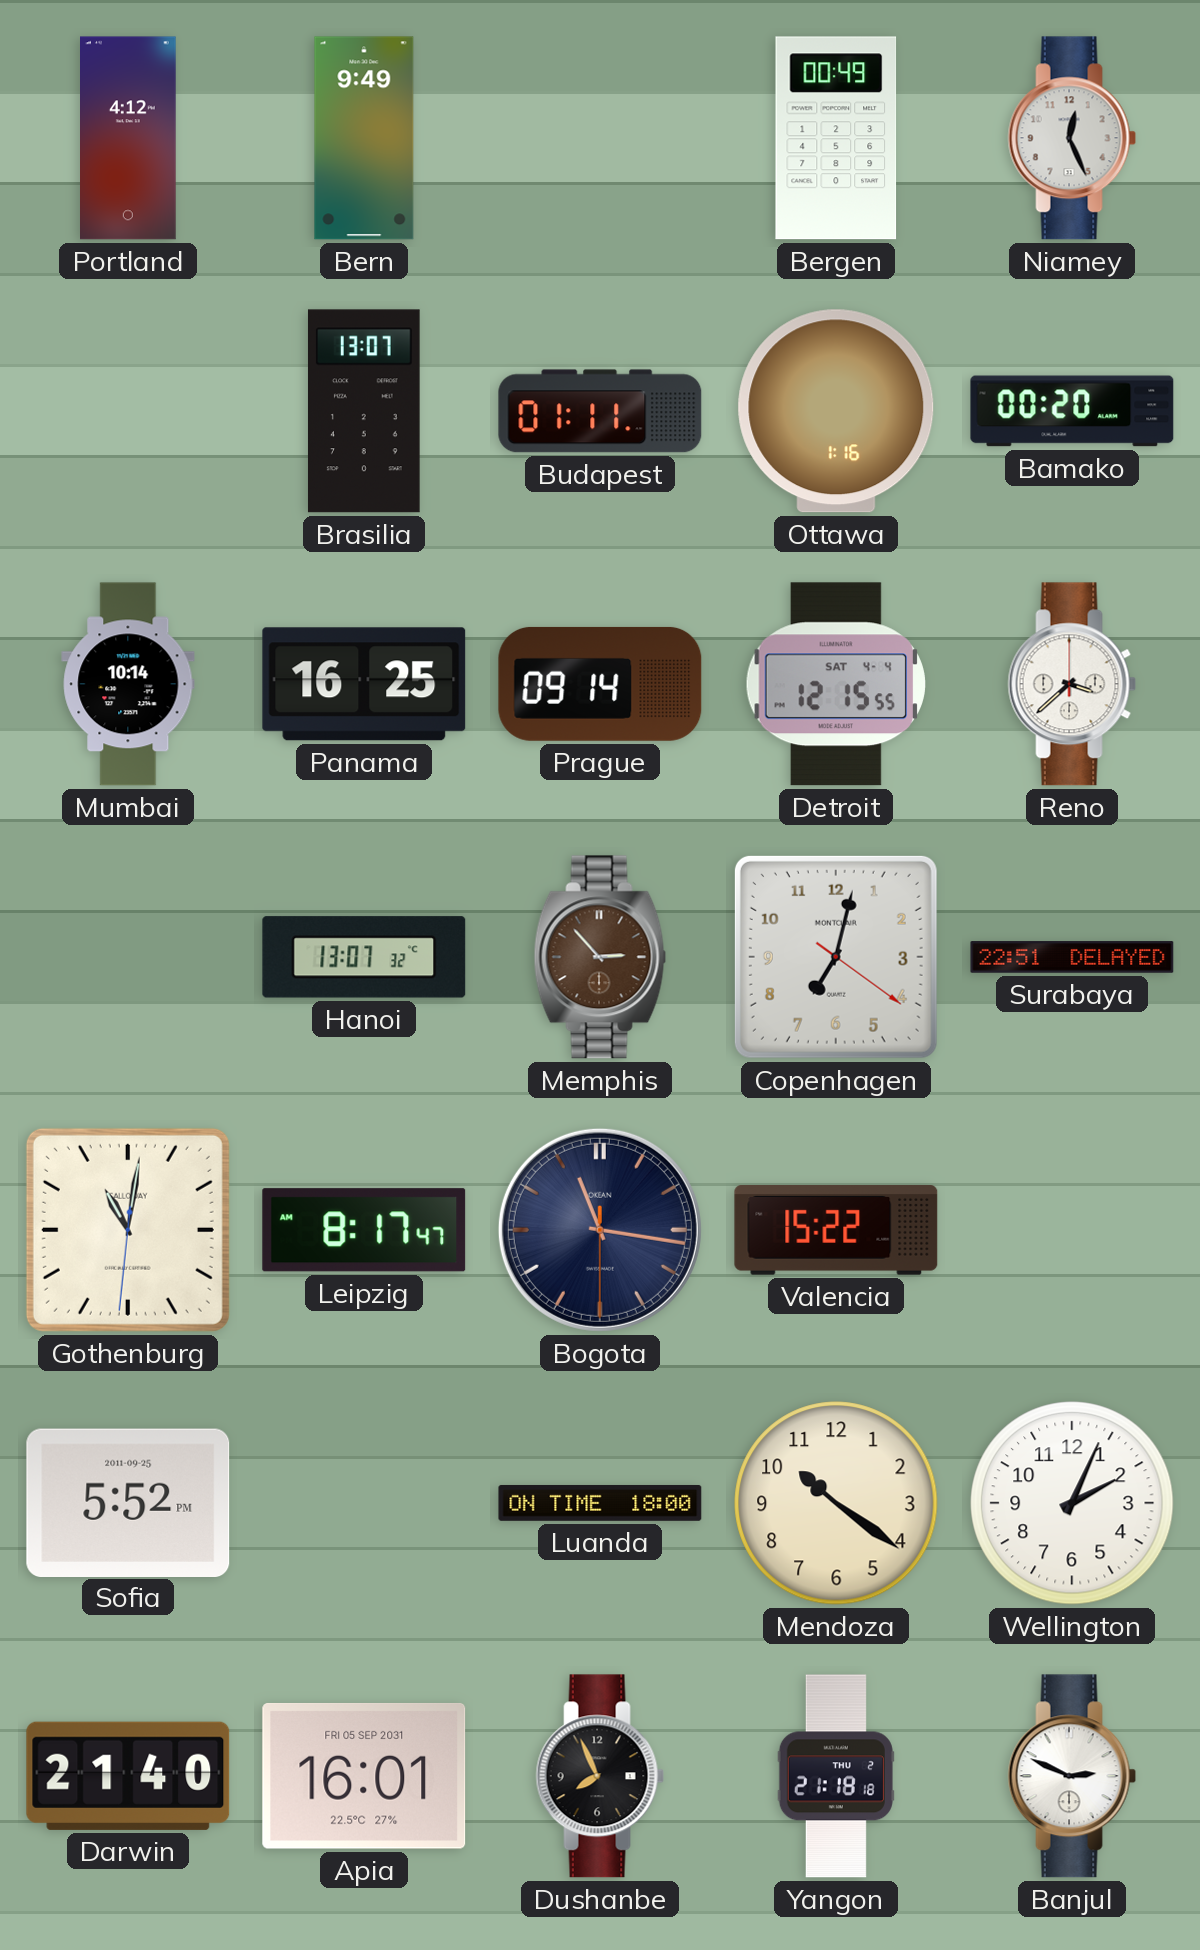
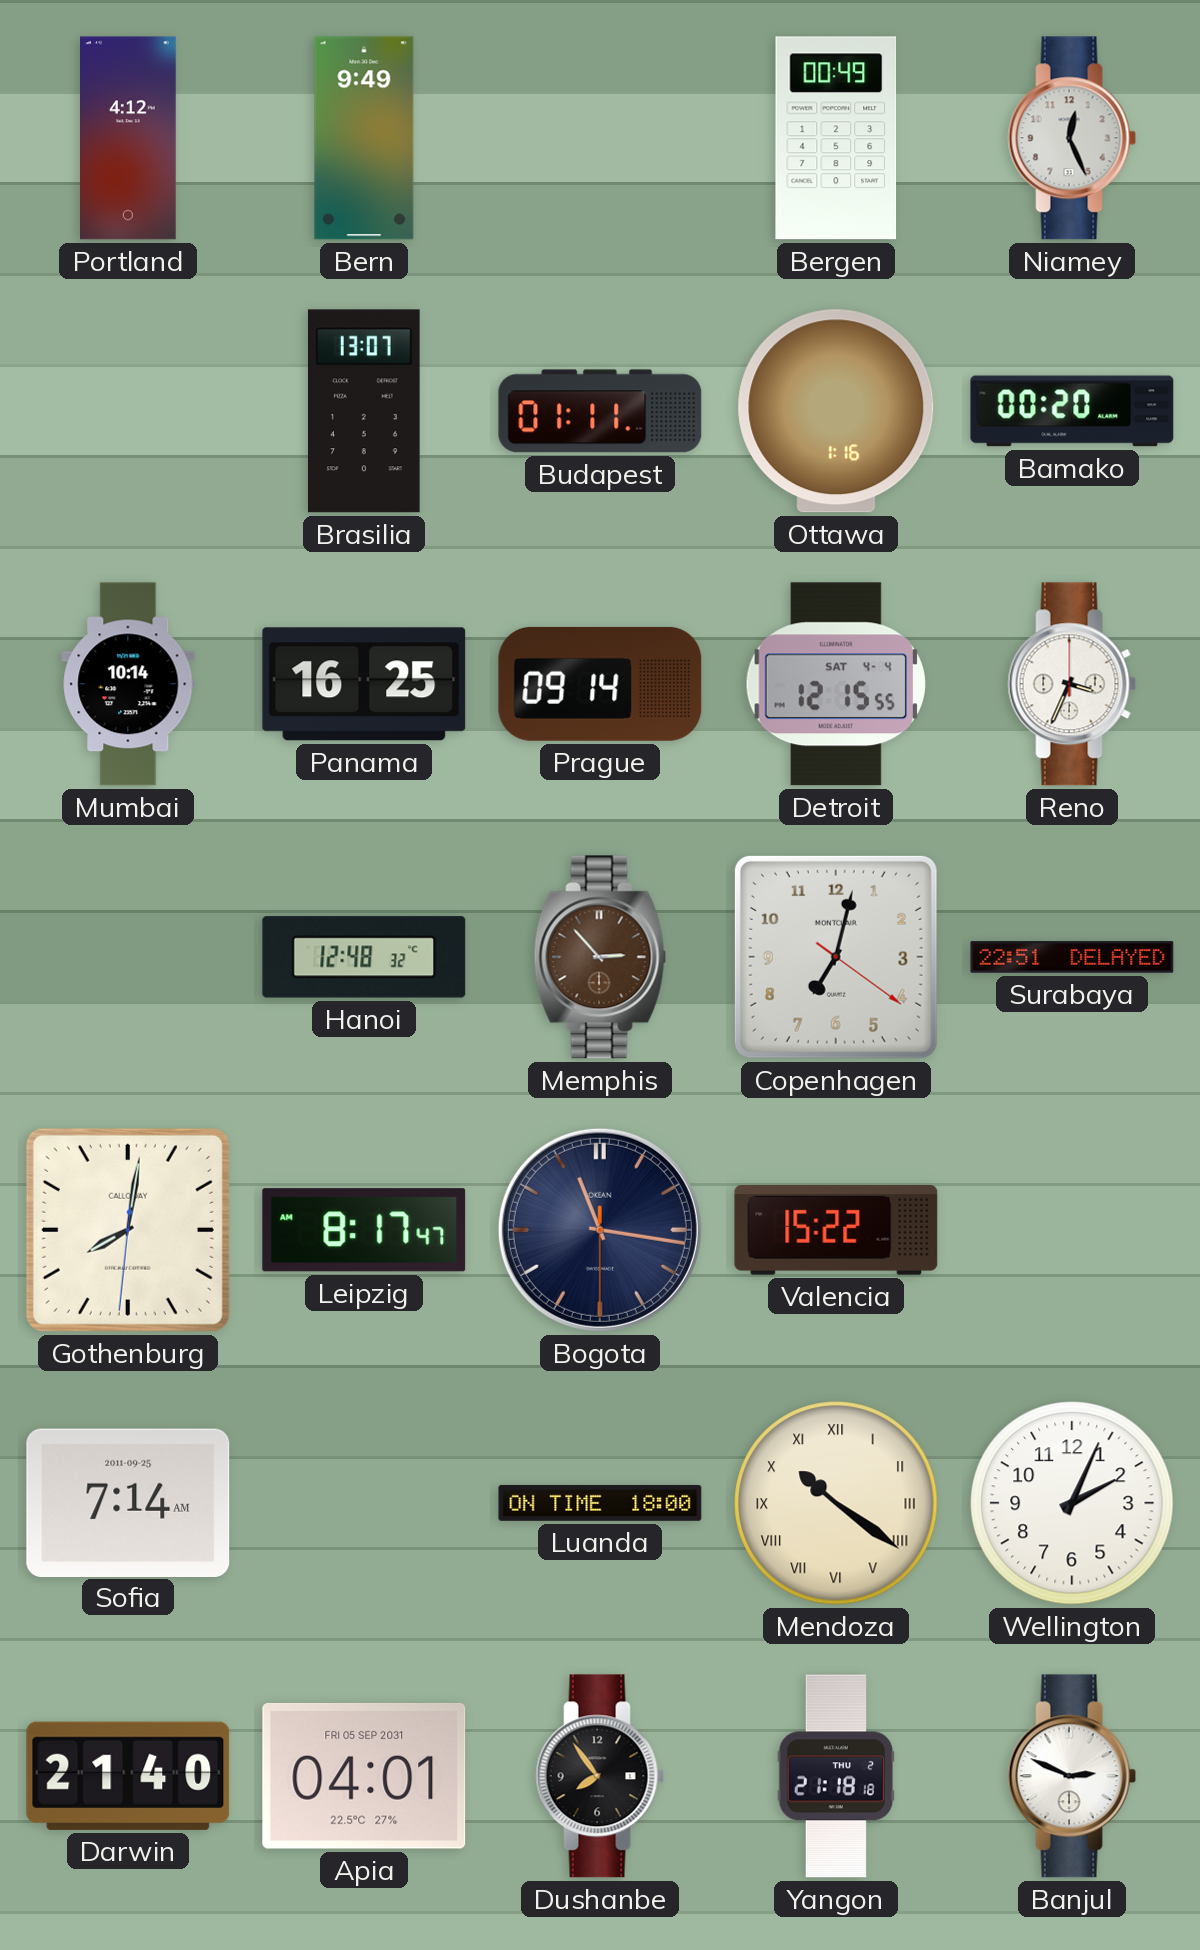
Reno: 3:38 -> 3:34 (1072, 684)
Hanoi: 13:07 -> 12:48 (364, 957)
Gothenburg: 11:01 -> 8:01 (128, 1230)
Sofia: 5:52 -> 7:14 (128, 1502)
Mendoza numerals: Arabic -> Roman (836, 1503)
Apia: 16:01 -> 04:01 (364, 1776)
Dushanbe: 7:56 -> 7:54 (600, 1776)
